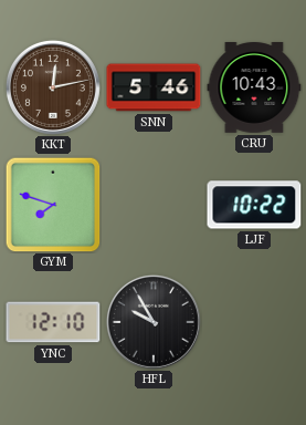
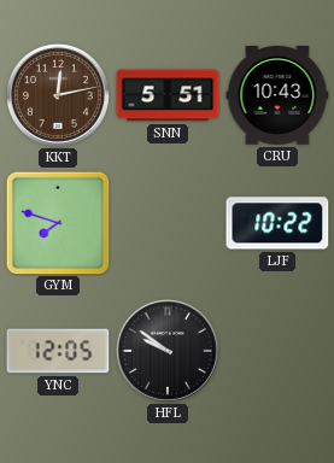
SNN: 5:46 -> 5:51 (168, 95)
YNC: 12:10 -> 12:05 (58, 351)
HFL: 9:55 -> 9:51 (168, 351)
